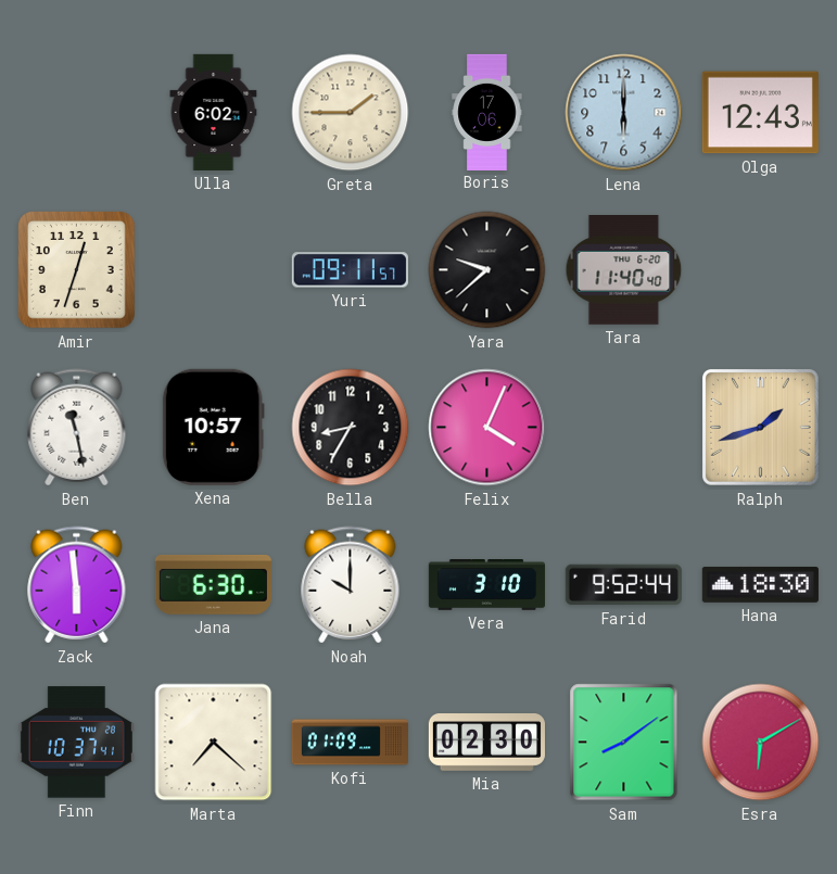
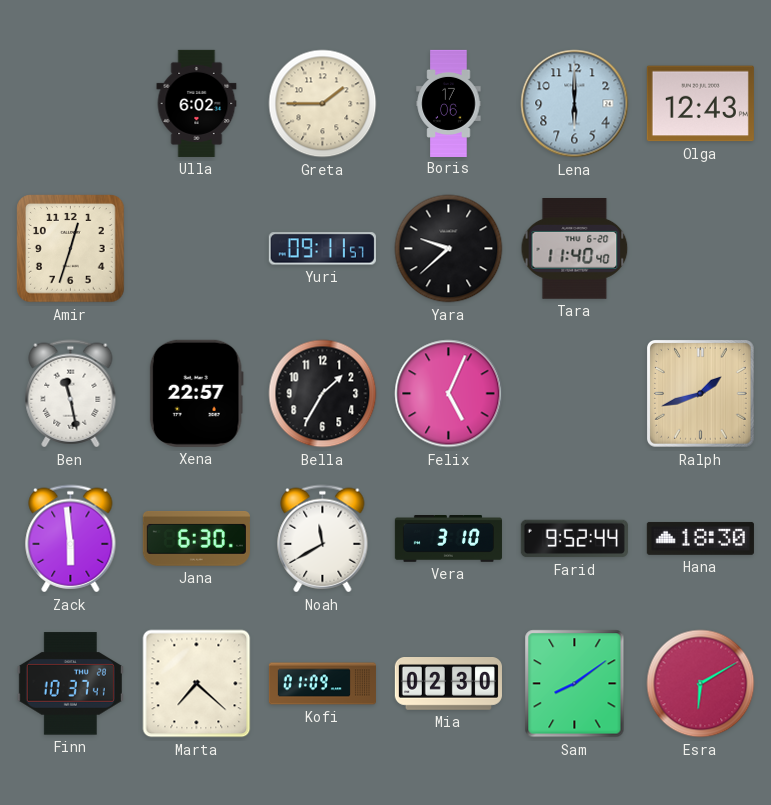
Xena: 10:57 -> 22:57 (196, 393)
Bella: 8:35 -> 1:35 (323, 394)
Felix: 4:04 -> 5:04 (449, 394)
Noah: 10:00 -> 11:40 (323, 539)
